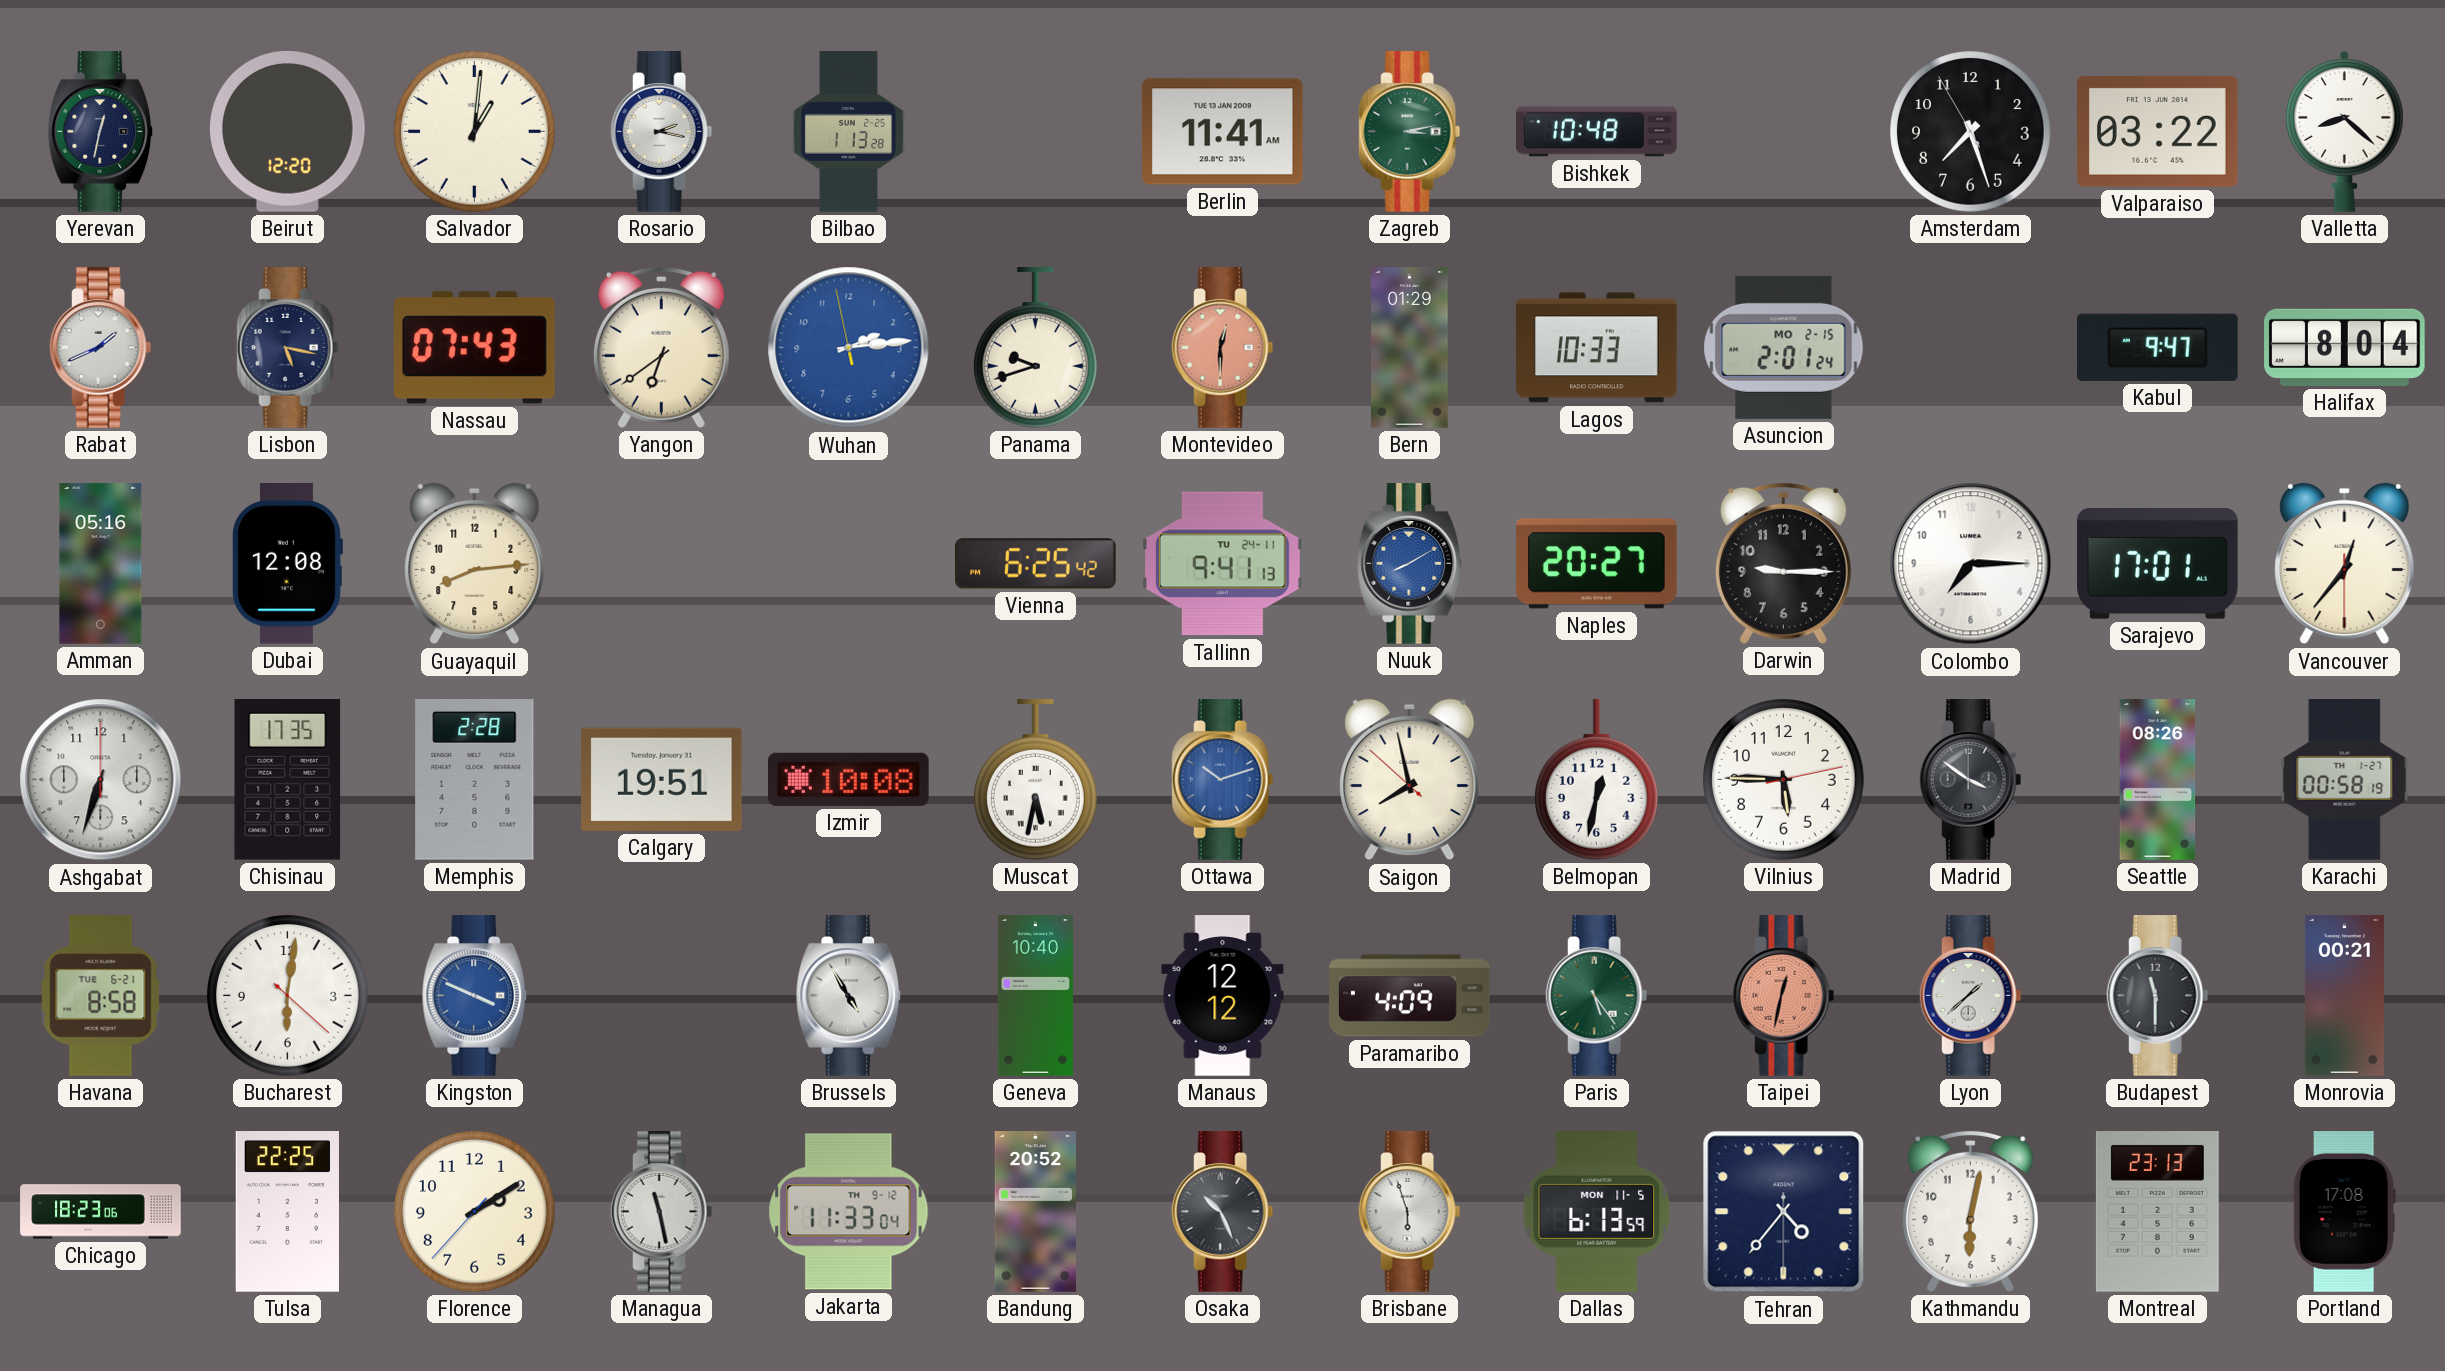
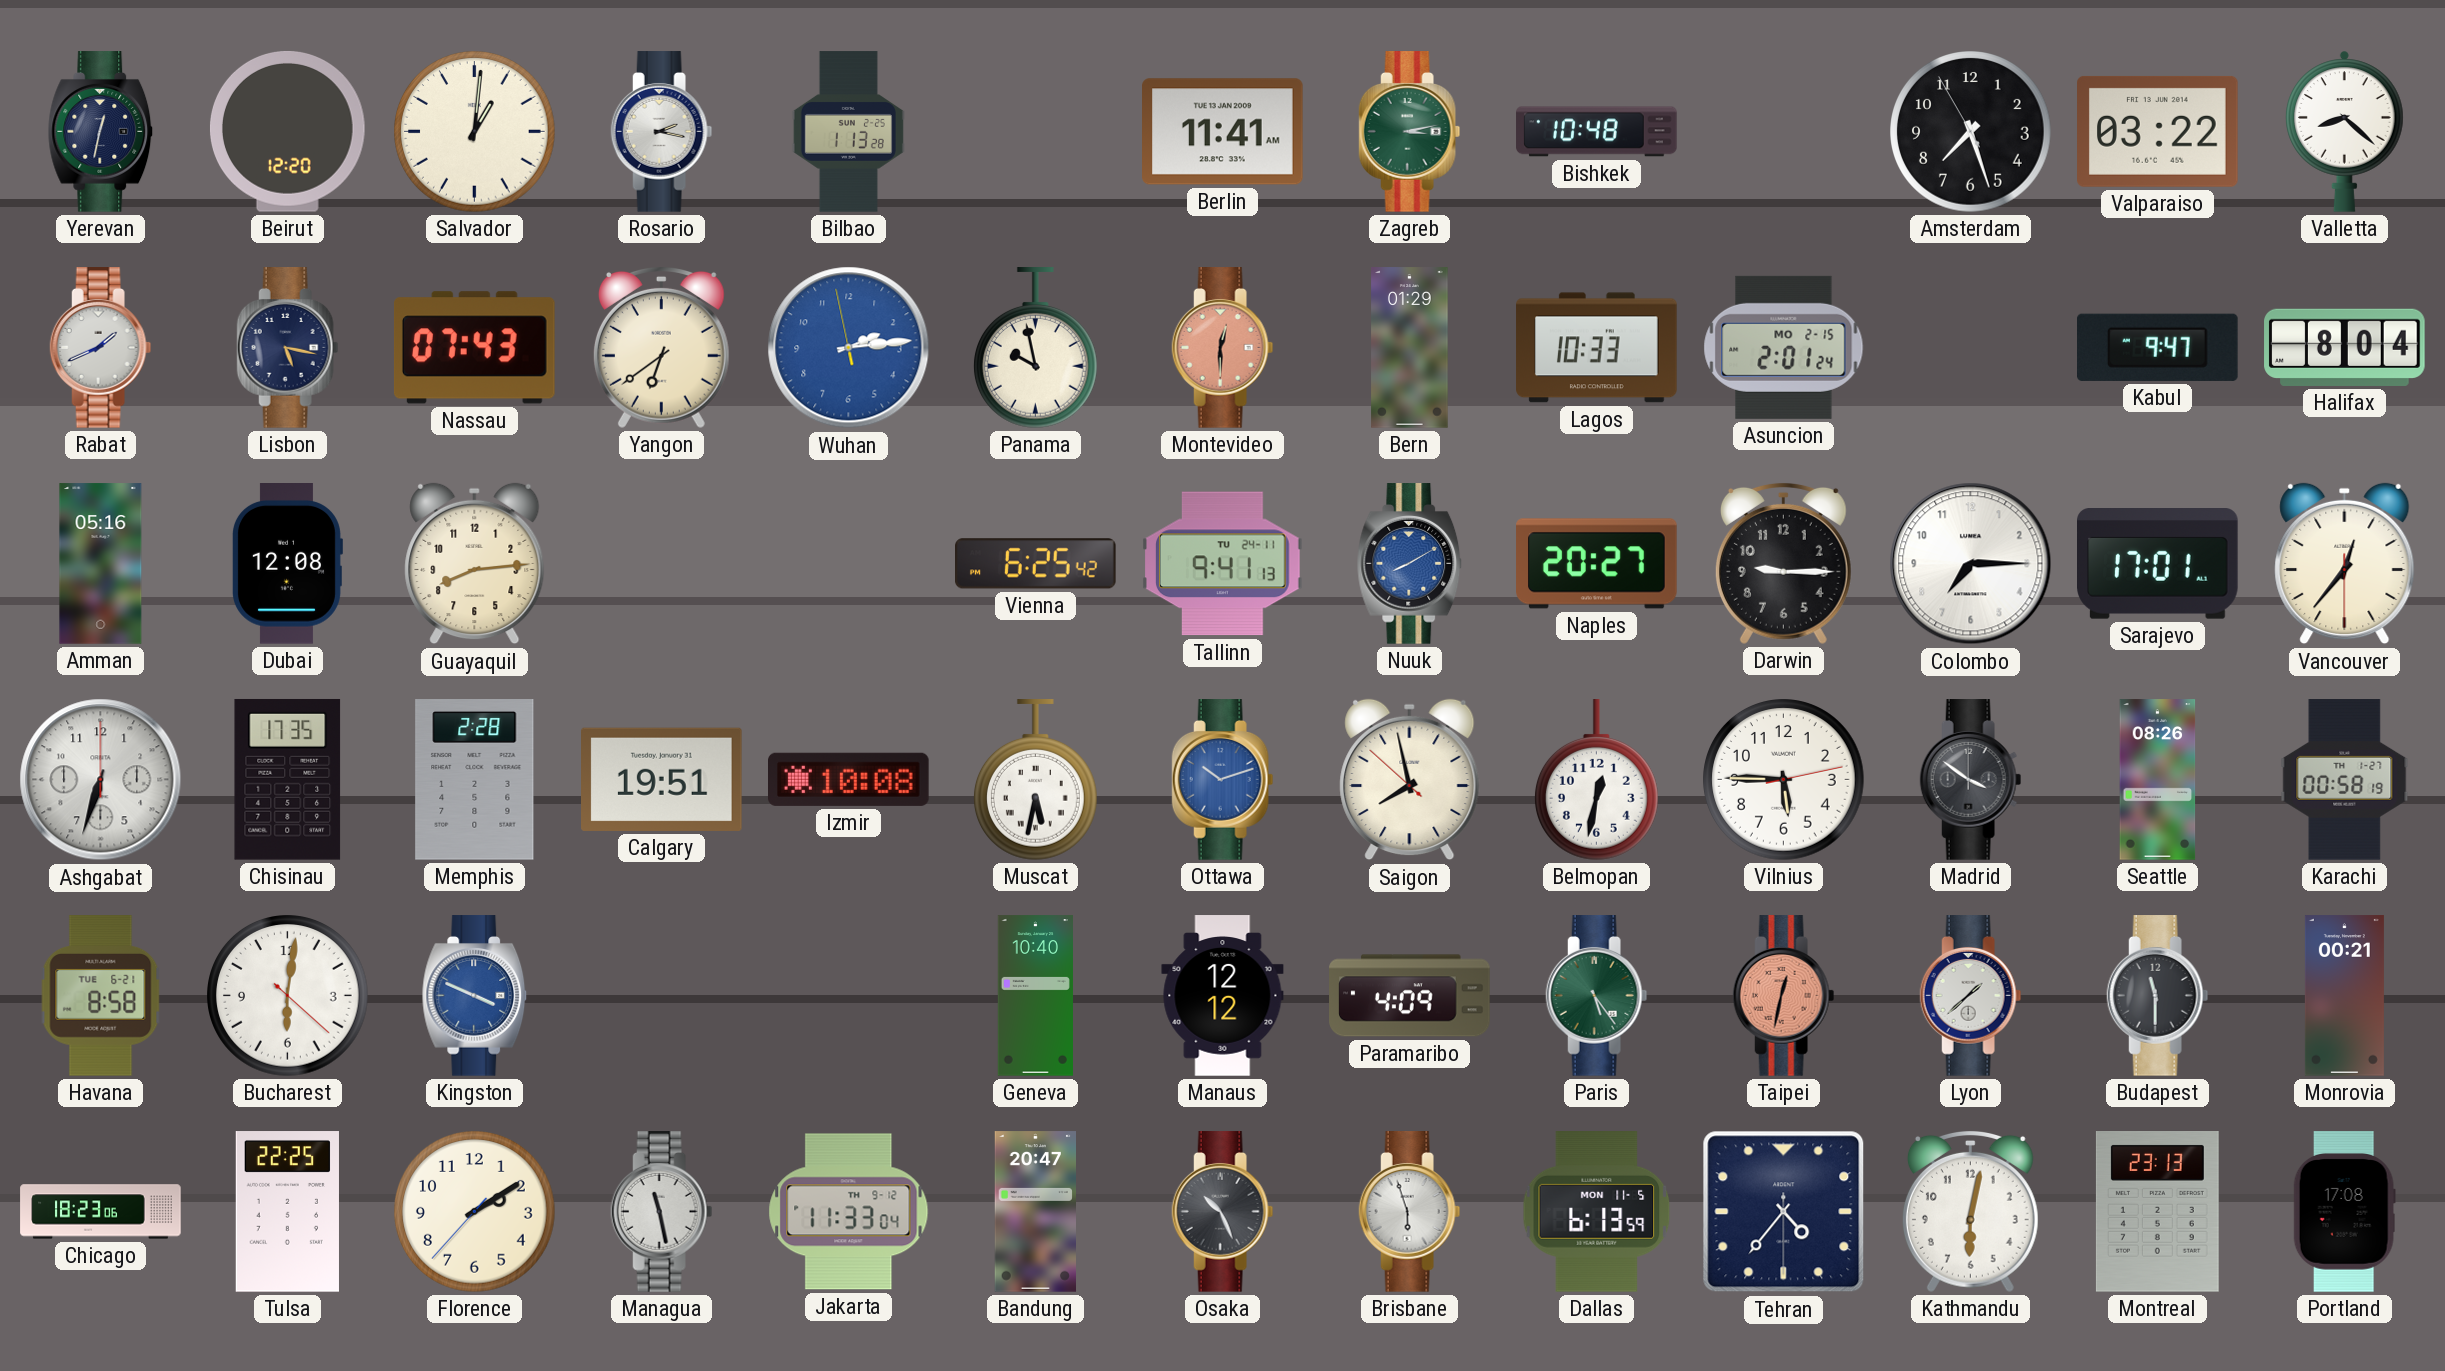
Panama: 9:42 -> 9:58 (1035, 348)
Brussels: 4:55 -> none (849, 996)
Bandung: 20:52 -> 20:47 (1035, 1212)
